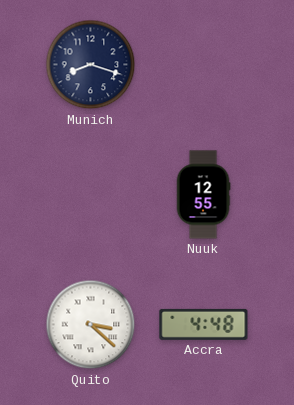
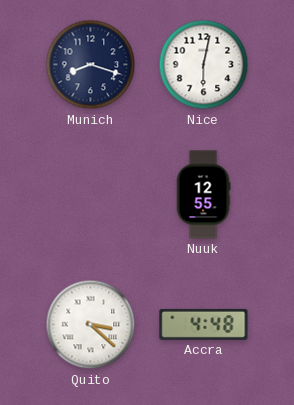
Nice: none -> 6:02 (204, 65)
